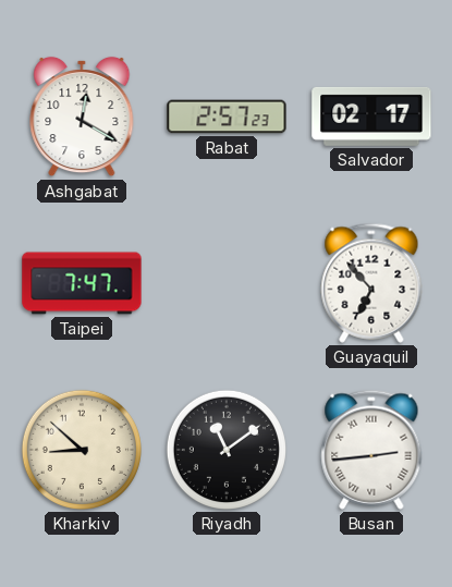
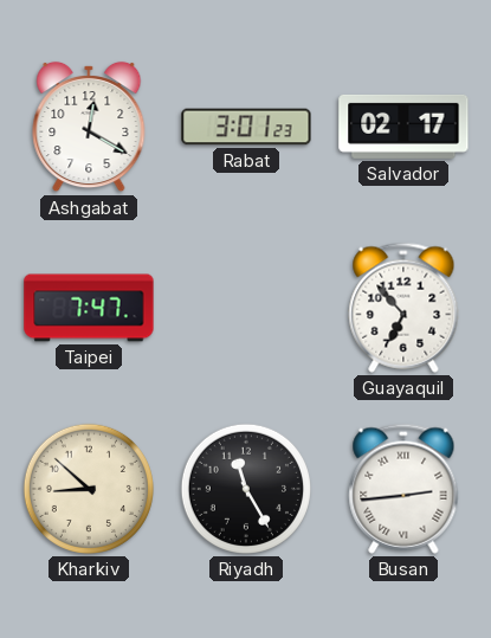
Rabat: 2:57 -> 3:01 (246, 127)
Riyadh: 11:09 -> 11:25 (246, 489)
